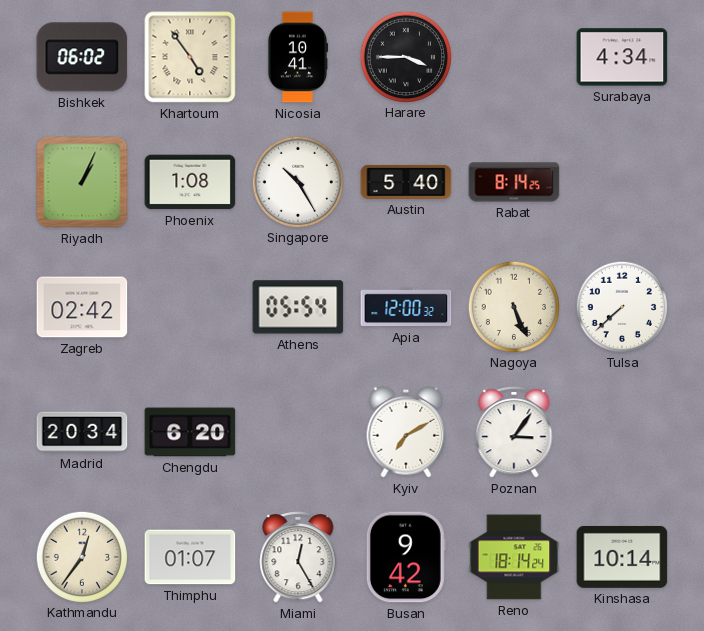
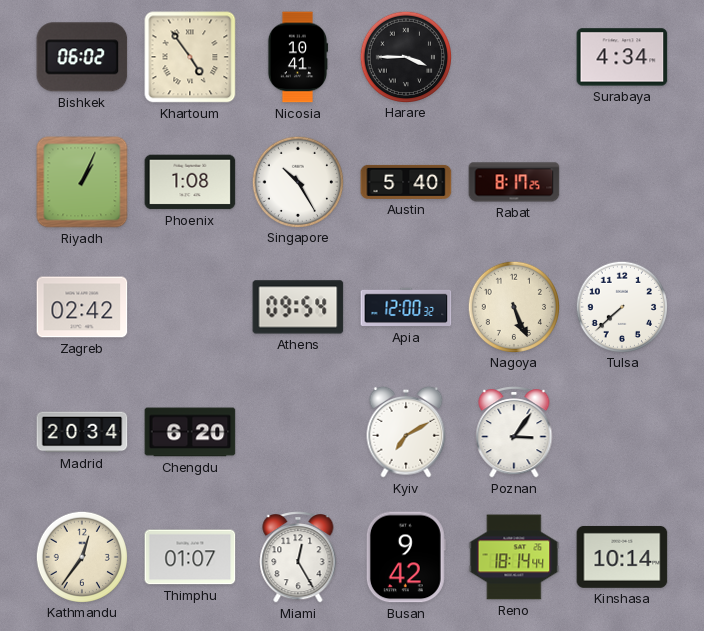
Rabat: 8:14 -> 8:17 (514, 182)
Athens: 05:54 -> 09:54 (298, 307)
Reno: 18:14:24 -> 18:14:44 (514, 557)
